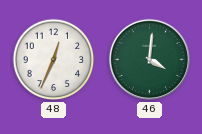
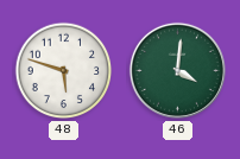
48: 12:34 -> 5:48 (64, 71)
